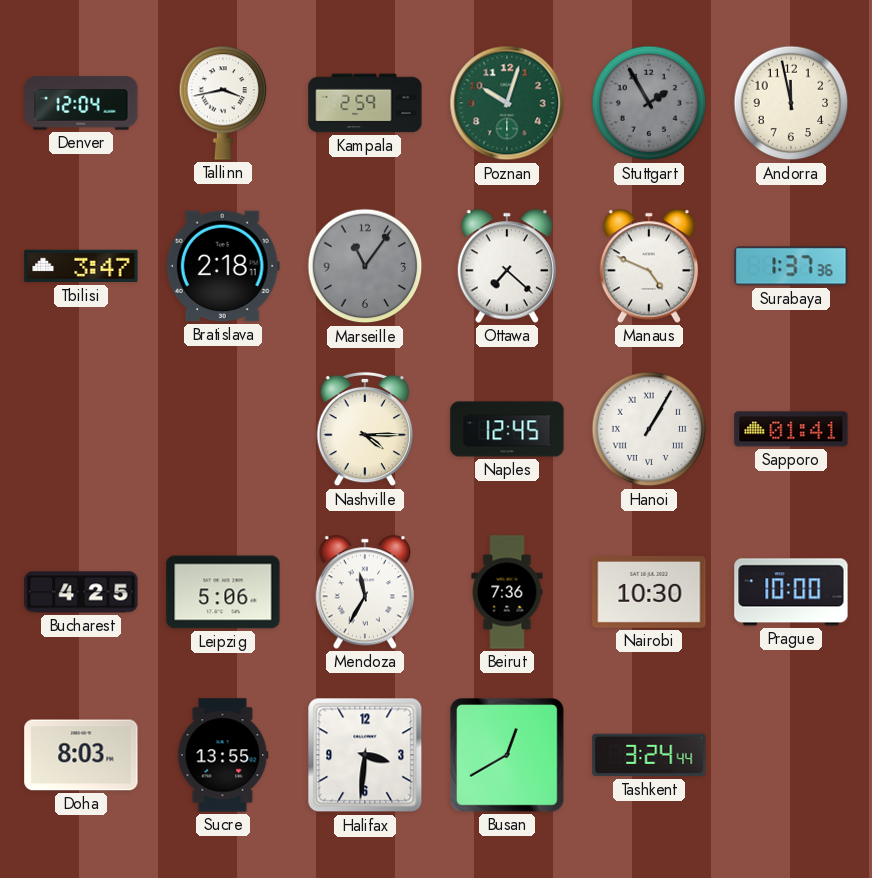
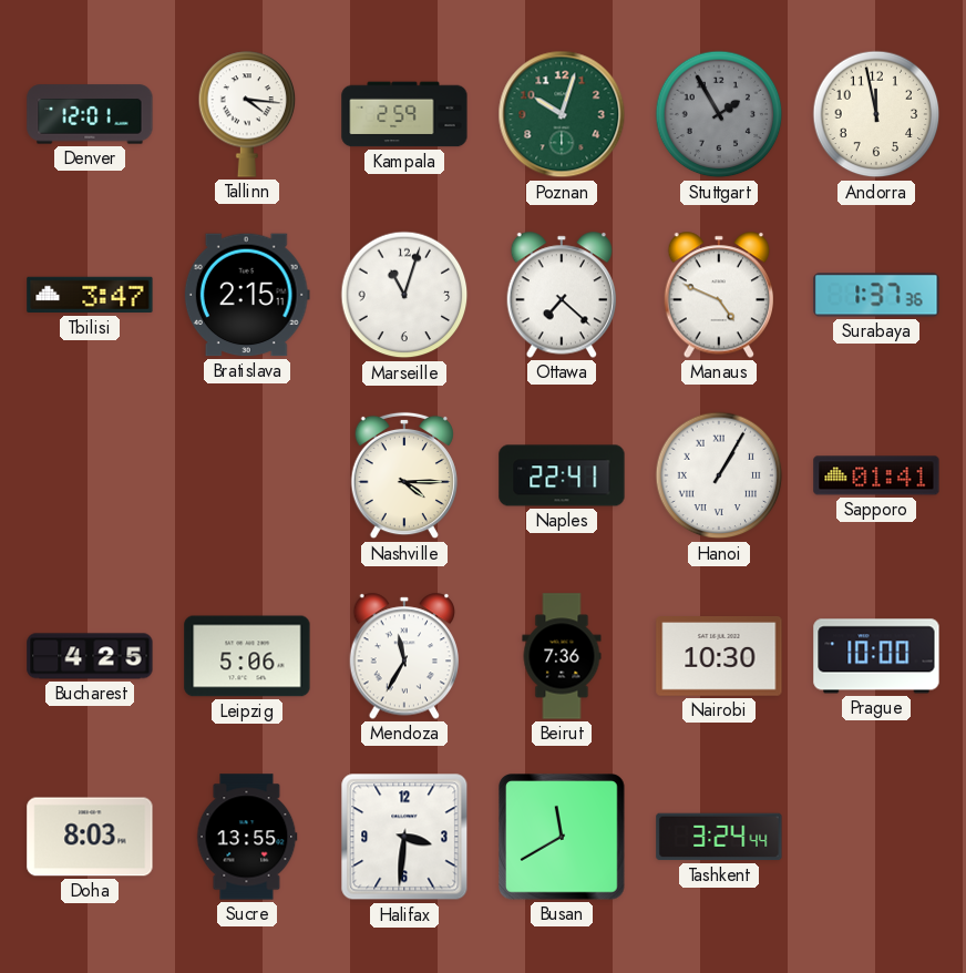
Denver: 12:04 -> 12:01 (90, 114)
Tallinn: 3:43 -> 4:16 (247, 114)
Bratislava: 2:18 -> 2:15 (247, 295)
Marseille: 11:06 -> 11:03 (404, 295)
Marseille dial: grey -> white (404, 295)
Naples: 12:45 -> 22:41 (562, 475)
Busan: 12:40 -> 11:40 (562, 837)
